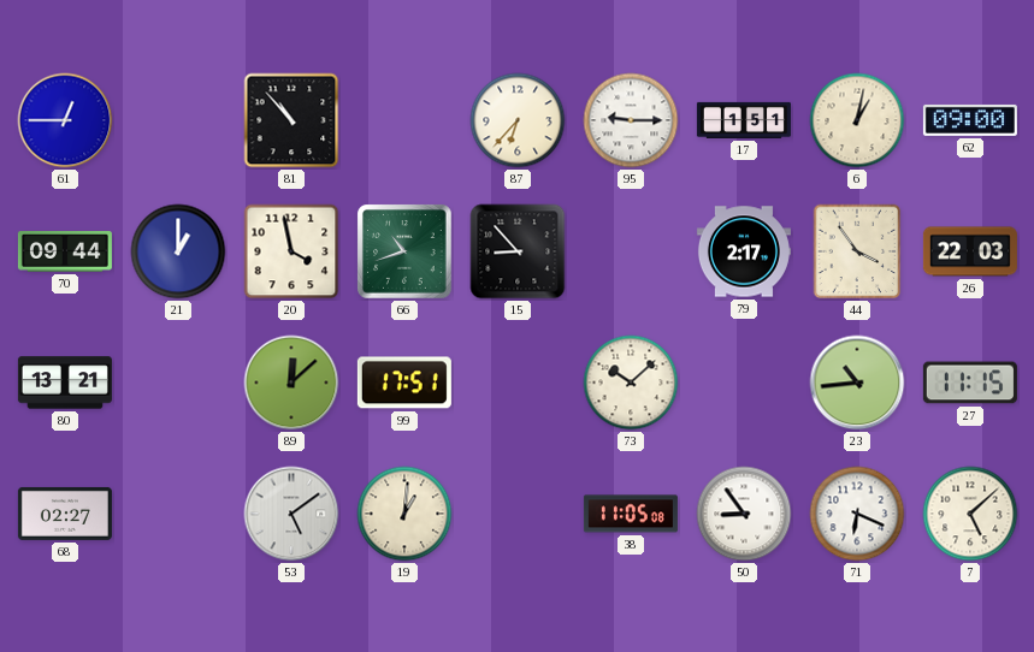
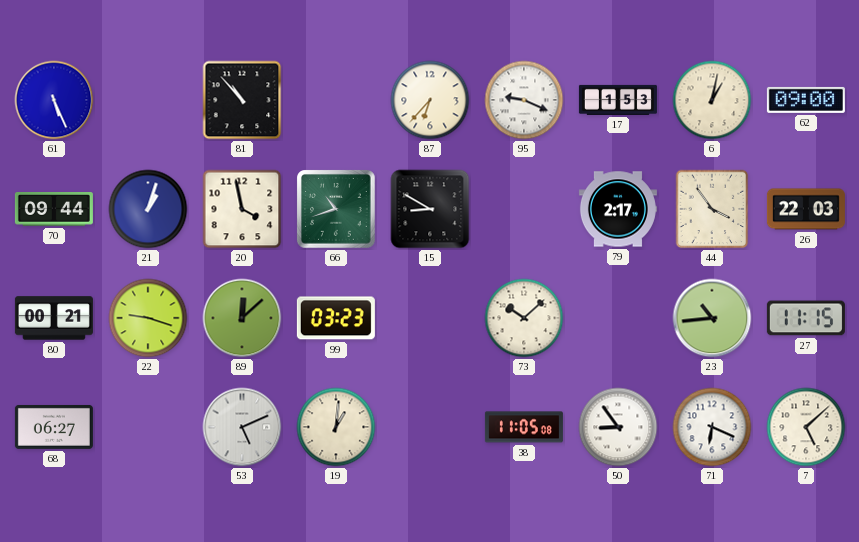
61: 12:45 -> 5:26 (54, 100)
95: 9:15 -> 9:19 (524, 100)
17: 1:51 -> 1:53 (618, 100)
21: 1:00 -> 1:03 (148, 209)
15: 8:53 -> 8:50 (430, 209)
80: 13:21 -> 00:21 (54, 318)
22: none -> 9:18 (148, 318)
99: 17:51 -> 03:23 (336, 318)
68: 02:27 -> 06:27 (54, 427)
53: 5:09 -> 5:11 (242, 427)
